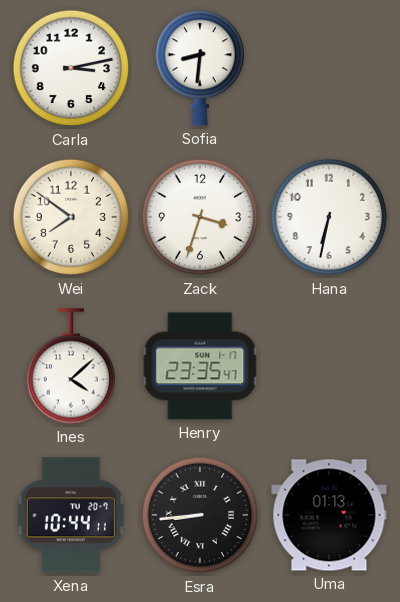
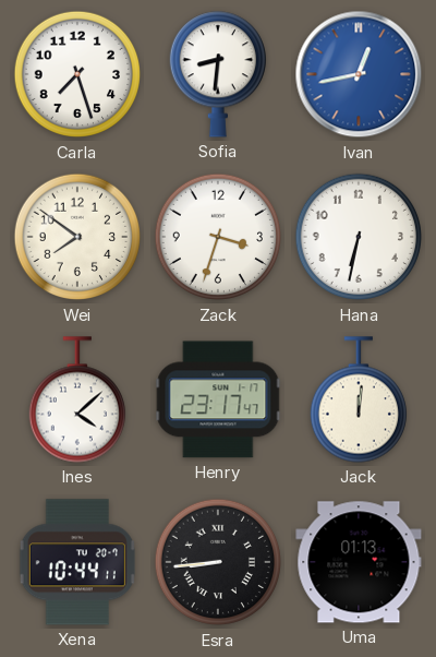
Carla: 3:13 -> 7:27 (77, 74)
Ivan: none -> 12:43 (359, 74)
Henry: 23:35 -> 23:17 (218, 399)
Jack: none -> 12:01 (358, 399)
